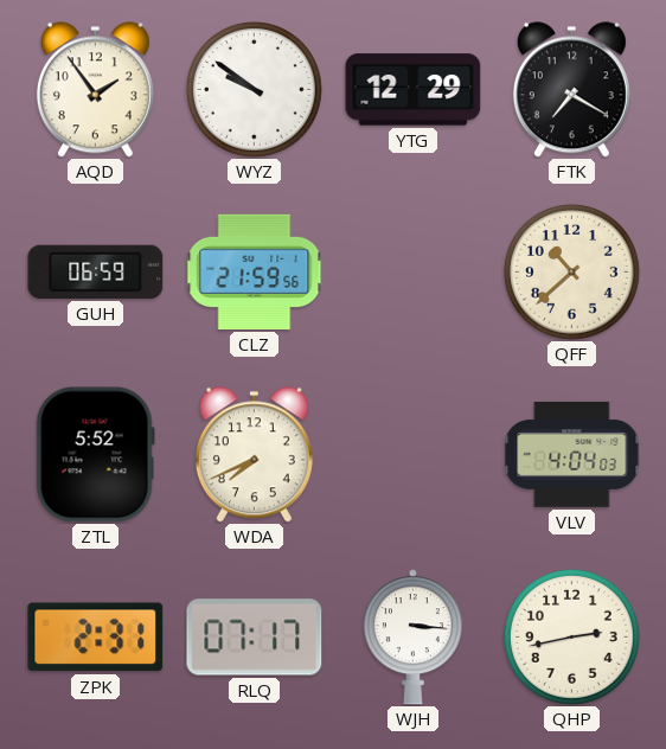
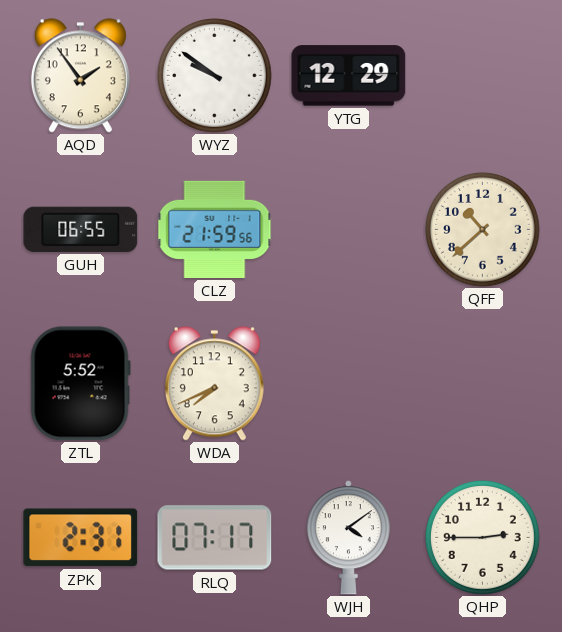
FTK: 7:20 -> none (571, 90)
GUH: 06:59 -> 06:55 (81, 229)
VLV: 4:04 -> none (572, 455)
WJH: 3:16 -> 4:09 (348, 538)
QHP: 2:43 -> 2:45 (482, 537)
